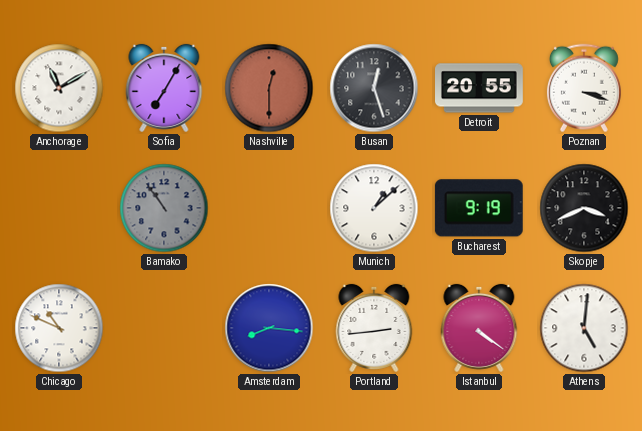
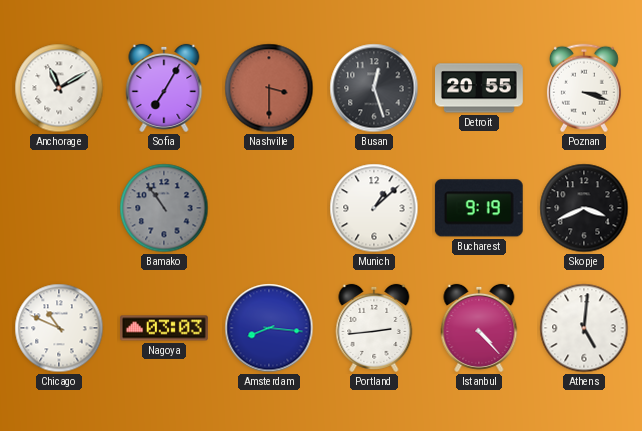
Nashville: 12:30 -> 3:30 (269, 88)
Nagoya: none -> 03:03 (165, 328)
Istanbul: 4:21 -> 4:23 (479, 328)
